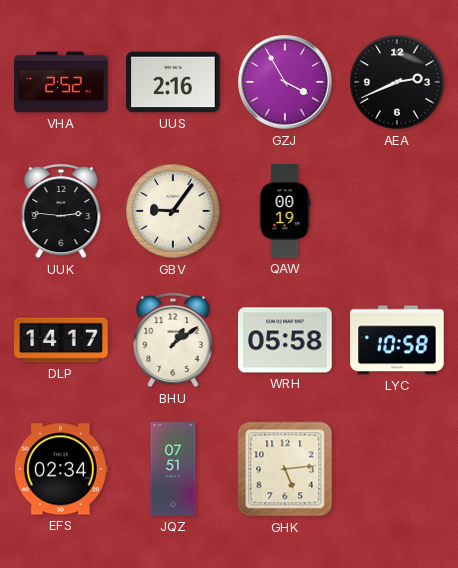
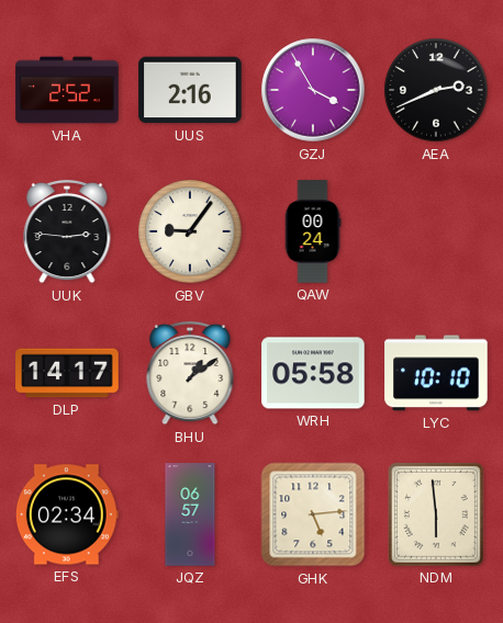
QAW: 00:19 -> 00:24 (313, 231)
LYC: 10:58 -> 10:10 (436, 373)
JQZ: 07:51 -> 06:57 (190, 514)
NDM: none -> 5:59 (436, 514)
